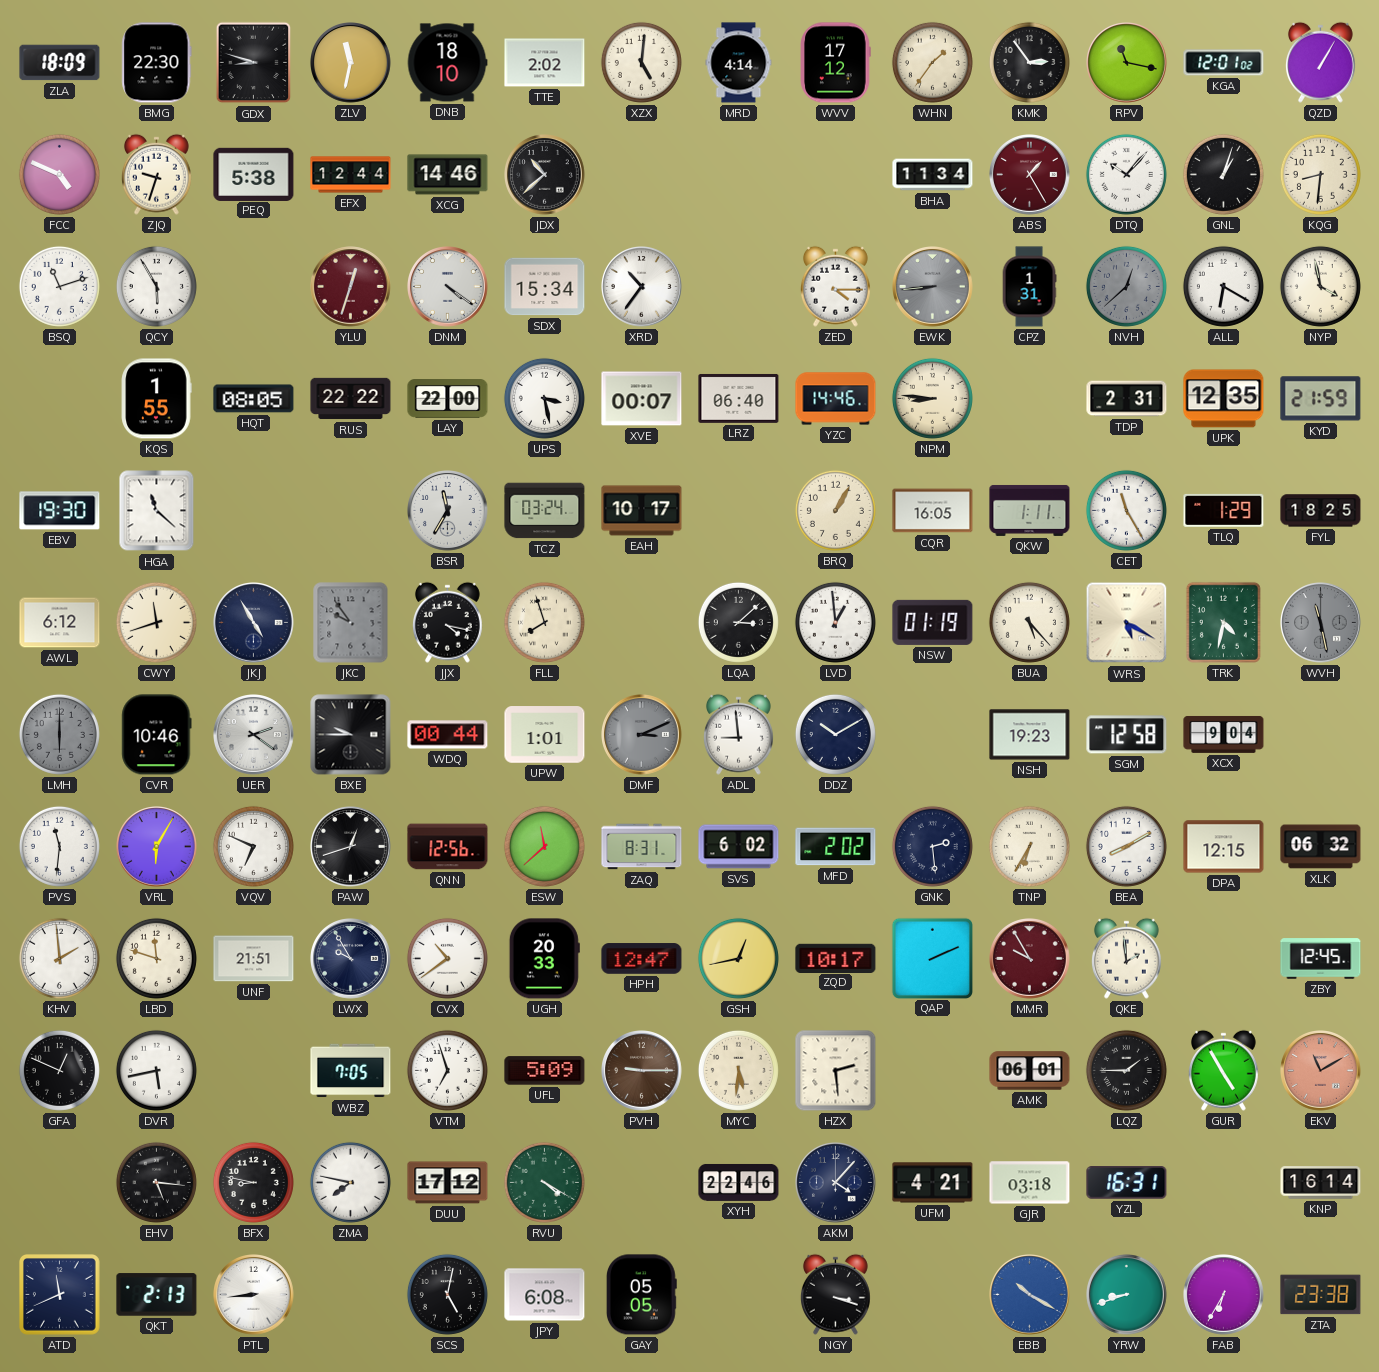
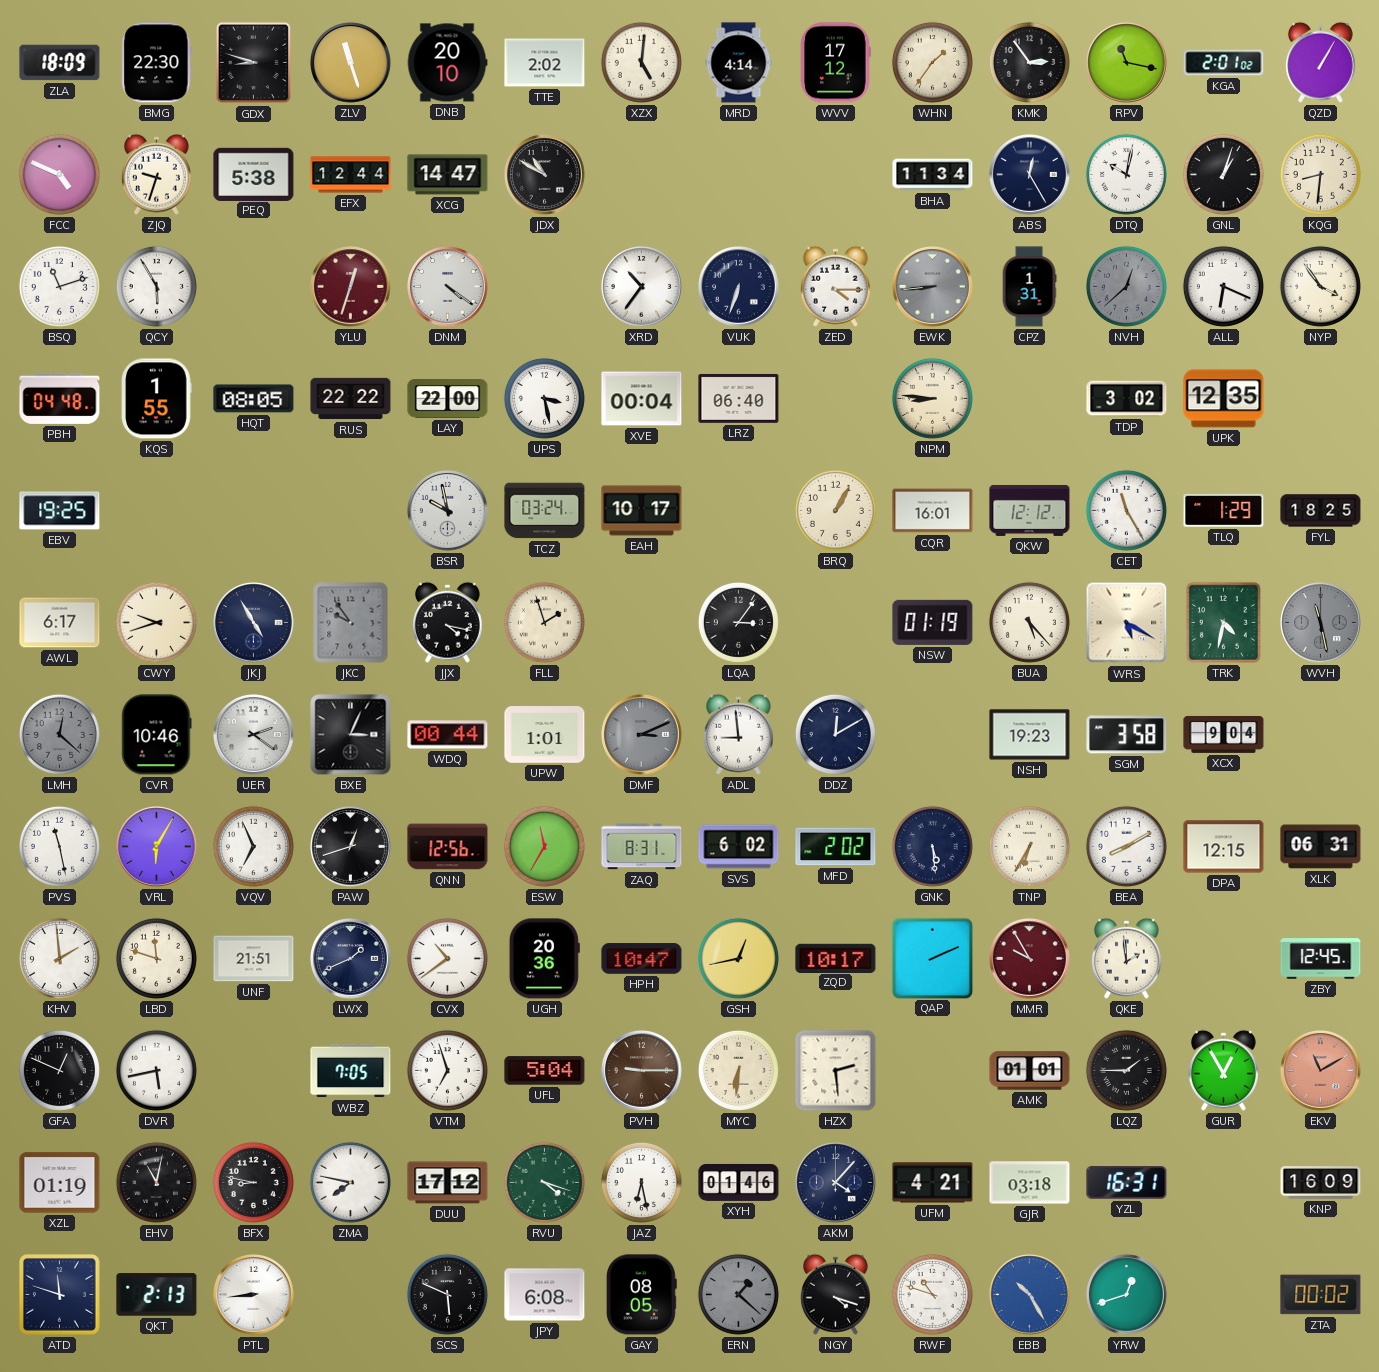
ZLV: 11:32 -> 11:27 (351, 63)
DNB: 18:10 -> 20:10 (447, 63)
KGA: 12:01 -> 2:01 (1224, 63)
XCG: 14:46 -> 14:47 (448, 175)
JDX: 10:38 -> 10:50 (545, 175)
ABS: 1:25 -> 12:25 (1030, 175)
ABS dial: burgundy -> navy (1030, 175)
DTQ: 10:07 -> 10:02 (1126, 174)
SDX: 15:34 -> none (545, 287)
VUK: none -> 6:33 (739, 287)
ALL: 6:20 -> 6:19 (1223, 286)
NYP: 3:58 -> 3:54 (1320, 286)
PBH: none -> 04:48 (60, 398)
XVE: 00:07 -> 00:04 (642, 399)
YZC: 14:46 -> none (836, 399)
TDP: 2:31 -> 3:02 (1127, 399)
KYD: 21:59 -> none (1321, 399)
EBV: 19:30 -> 19:25 (60, 511)
HGA: 11:22 -> none (157, 511)
BSR: 11:35 -> 9:58 (448, 511)
CQR: 16:05 -> 16:01 (933, 511)
QKW: 1:11 -> 12:12 (1030, 510)
AWL: 6:12 -> 6:17 (60, 623)
CWY: 11:42 -> 9:42 (156, 622)
FLL: 7:57 -> 1:57 (544, 622)
LQA: 3:08 -> 3:06 (738, 622)
LVD: 12:59 -> none (835, 622)
LMH: 6:00 -> 12:22 (59, 734)
BXE: 9:45 -> 3:04 (351, 735)
DDZ: 10:10 -> 12:10 (835, 734)
SGM: 12:58 -> 3:58 (1127, 735)
PVS: 11:31 -> 11:28 (59, 846)
VQV: 6:49 -> 6:56 (253, 846)
ESW: 11:38 -> 11:35 (544, 846)
GNK: 2:29 -> 5:29 (932, 846)
XLK: 06:32 -> 06:31 (1321, 847)
LWX: 9:55 -> 1:41 (351, 959)
UGH: 20:33 -> 20:36 (544, 959)
HPH: 12:47 -> 10:47 (642, 959)
UFL: 5:09 -> 5:04 (545, 1071)
MYC: 5:31 -> 6:31 (738, 1070)
AMK: 06:01 -> 01:01 (1030, 1071)
GUR: 4:55 -> 12:55 (1223, 1070)
XZL: none -> 01:19 (60, 1183)
EHV: 5:16 -> 11:02 (156, 1182)
RVU: 4:20 -> 4:18 (544, 1182)
JAZ: none -> 6:28 (641, 1182)
XYH: 22:46 -> 01:46 (739, 1183)
KNP: 16:14 -> 16:09 (1321, 1183)
ATD: 11:41 -> 11:48 (60, 1295)
SCS: 5:02 -> 5:49 (447, 1294)
GAY: 05:05 -> 08:05 (641, 1295)
ERN: none -> 1:22 (738, 1294)
NGY: 3:18 -> 4:18 (835, 1294)
RWF: none -> 10:48 (932, 1294)
EBB: 10:20 -> 10:25 (1030, 1295)
YRW: 8:42 -> 12:42 (1127, 1295)
FAB: 6:35 -> none (1224, 1295)
ZTA: 23:38 -> 00:02 (1321, 1295)
